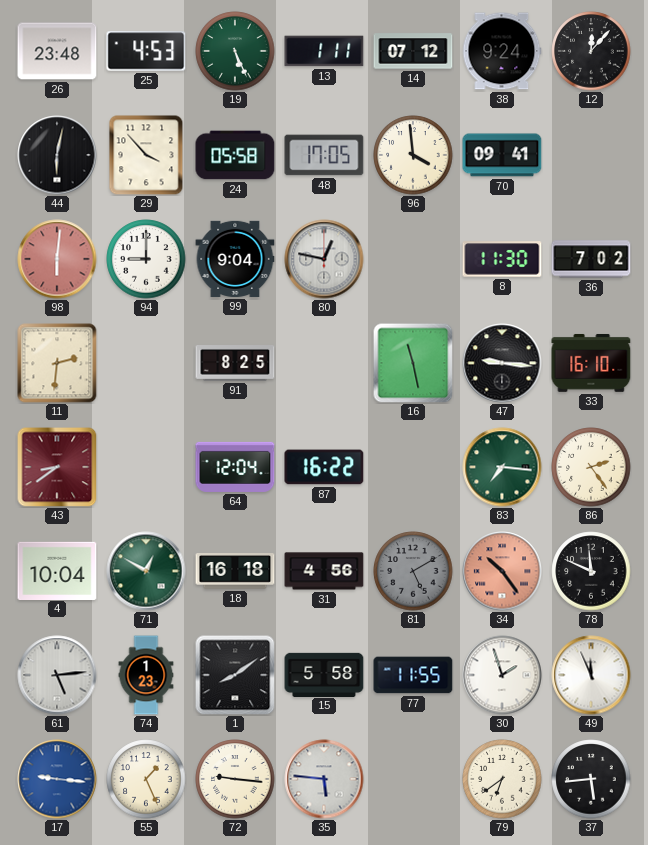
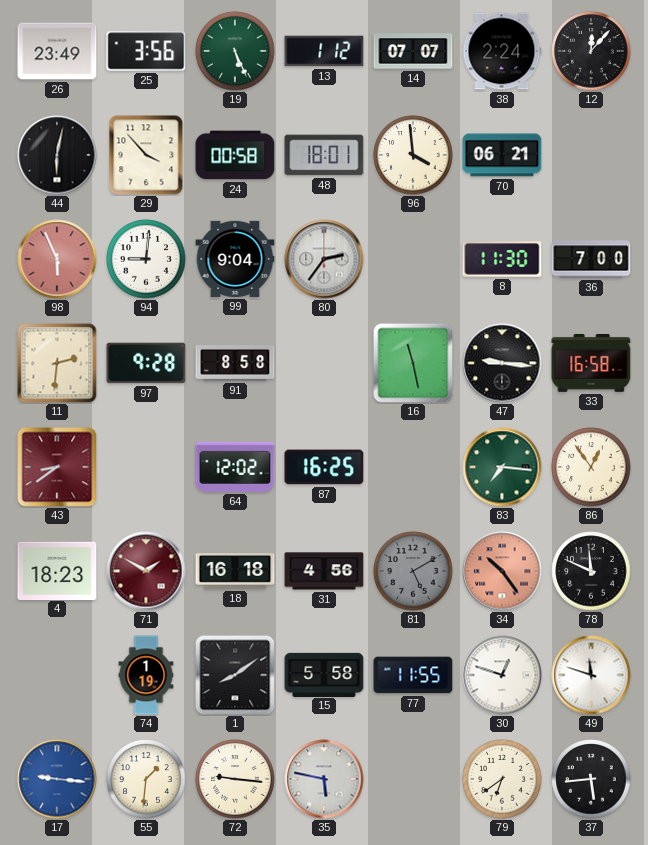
26: 23:48 -> 23:49 (57, 51)
25: 4:53 -> 3:56 (146, 51)
13: 1:11 -> 1:12 (324, 51)
14: 07:12 -> 07:07 (413, 51)
38: 9:24 -> 2:24 (502, 51)
24: 05:58 -> 00:58 (235, 155)
48: 17:05 -> 18:01 (324, 155)
70: 09:41 -> 06:21 (502, 155)
98: 6:01 -> 5:56 (57, 259)
94: 9:00 -> 9:01 (146, 259)
80: 12:47 -> 2:36 (324, 259)
36: 7:02 -> 7:00 (591, 259)
97: none -> 9:28 (146, 363)
91: 8:25 -> 8:58 (235, 364)
33: 16:10 -> 16:58 (591, 363)
64: 12:04 -> 12:02 (235, 467)
87: 16:22 -> 16:25 (324, 467)
86: 2:24 -> 12:54 (591, 467)
4: 10:04 -> 18:23 (57, 570)
71: 12:50 -> 1:50 (146, 571)
71 dial: green -> burgundy (146, 571)
61: 5:14 -> none (57, 675)
74: 1:23 -> 1:19 (146, 675)
30: 1:57 -> 12:48 (502, 675)
49: 11:56 -> 11:48 (591, 675)
55: 1:26 -> 1:31 (146, 779)
35: 5:46 -> 5:47 (324, 779)
